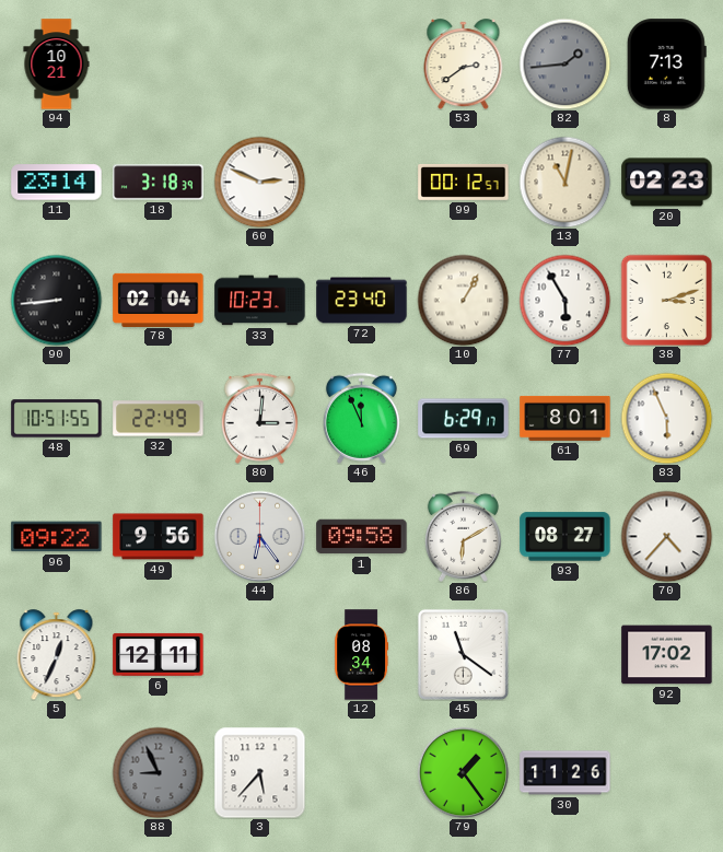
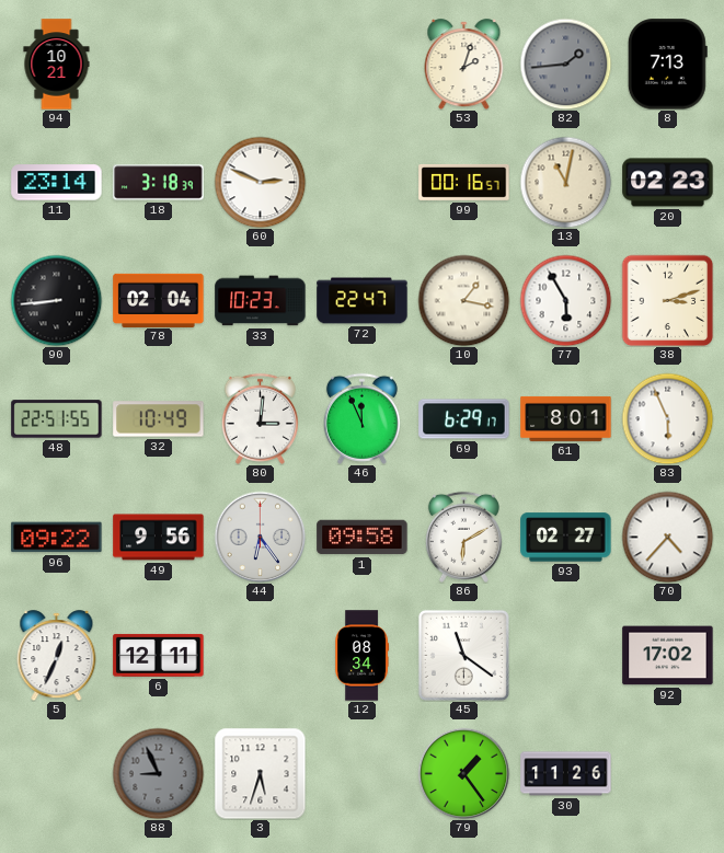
53: 2:39 -> 2:03 (464, 65)
99: 00:12 -> 00:16 (464, 183)
72: 23:40 -> 22:47 (363, 301)
10: 1:05 -> 1:17 (463, 300)
48: 10:51 -> 22:51 (57, 419)
32: 22:49 -> 10:49 (159, 419)
93: 08:27 -> 02:27 (566, 538)
3: 5:37 -> 5:33 (260, 773)
